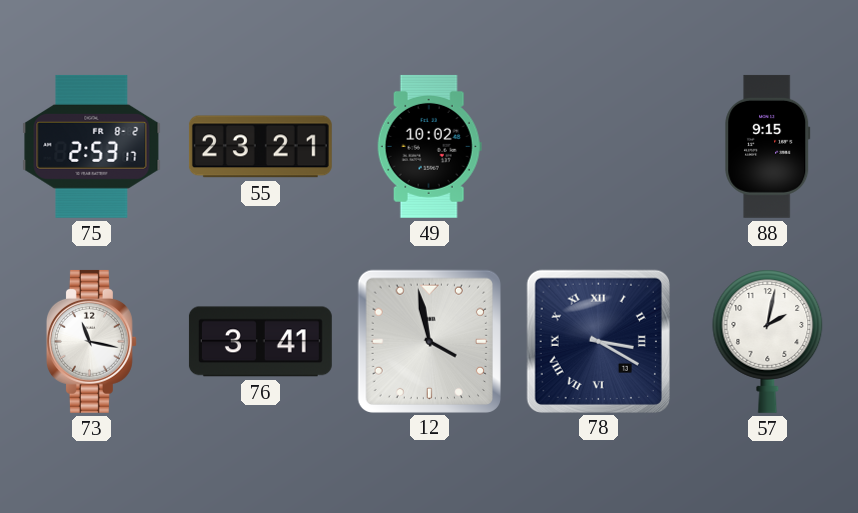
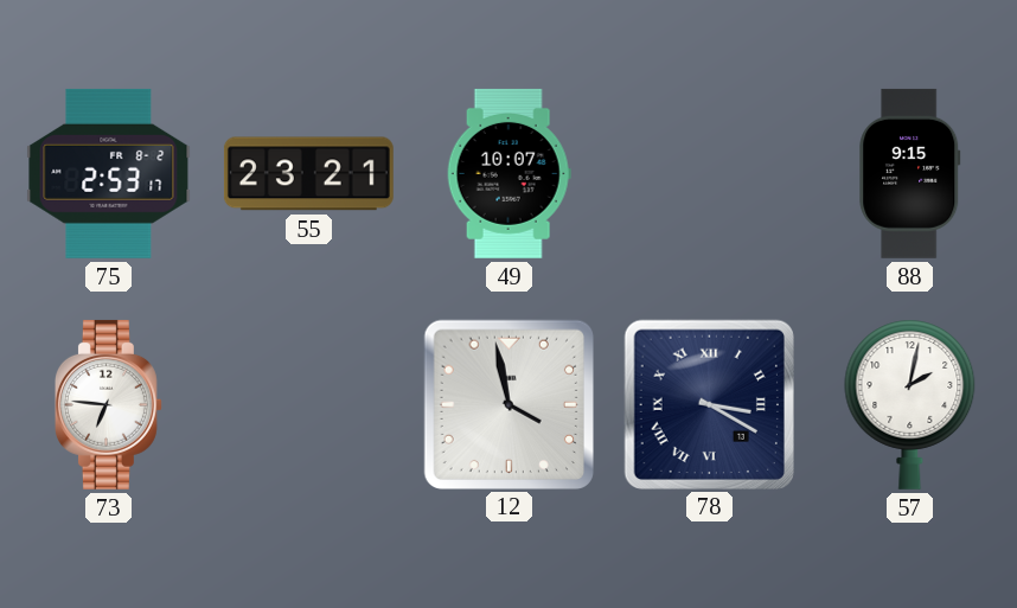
49: 10:02 -> 10:07 (509, 173)
73: 11:17 -> 6:46 (108, 404)
76: 3:41 -> none (260, 342)
